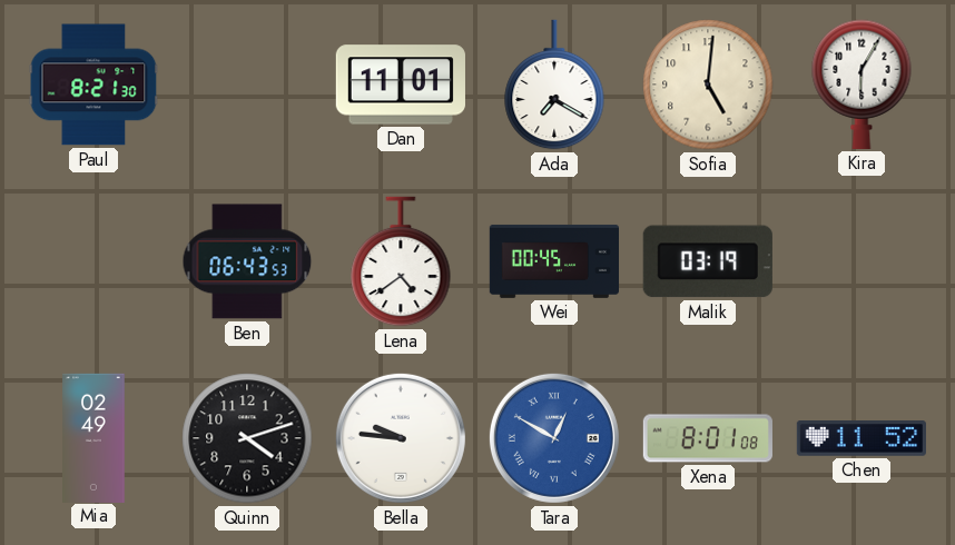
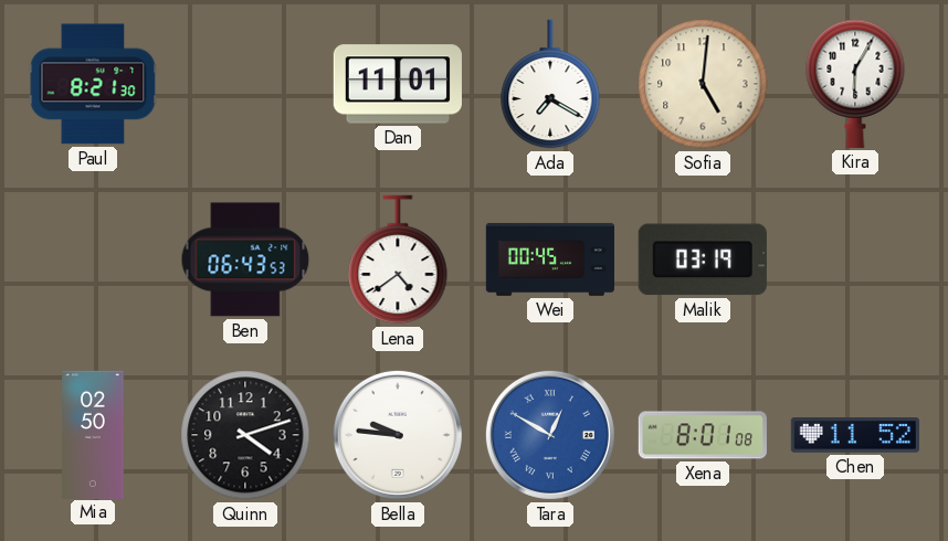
Mia: 02:49 -> 02:50 (93, 434)
